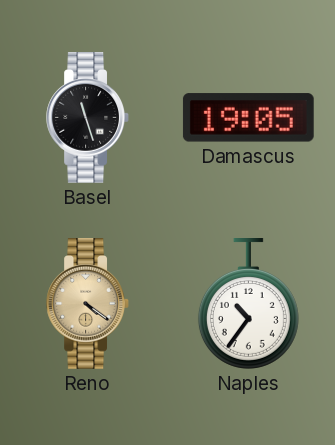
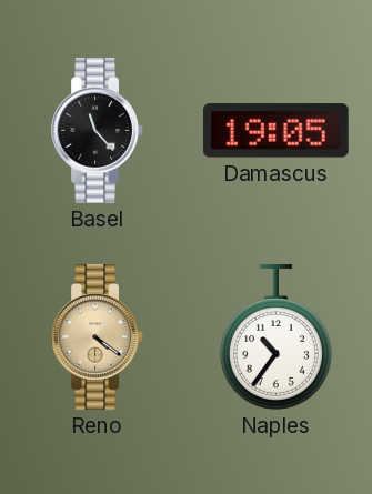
Basel: 11:27 -> 11:23 (97, 131)
